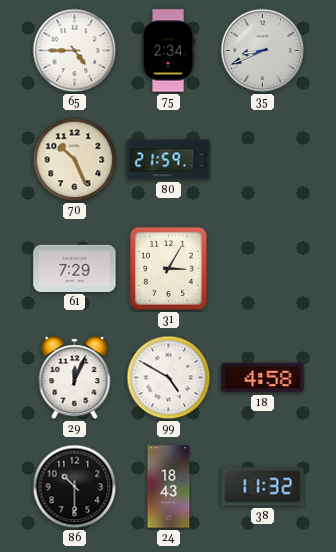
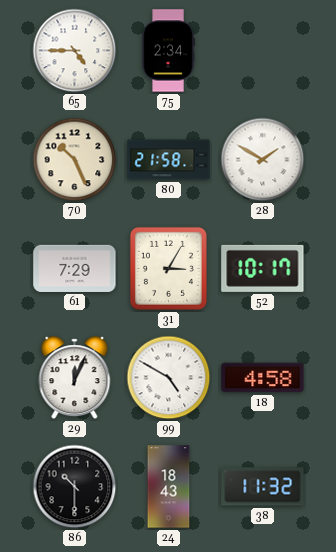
35: 8:41 -> none (263, 51)
80: 21:59 -> 21:58 (169, 160)
28: none -> 1:50 (263, 160)
52: none -> 10:17 (263, 268)
